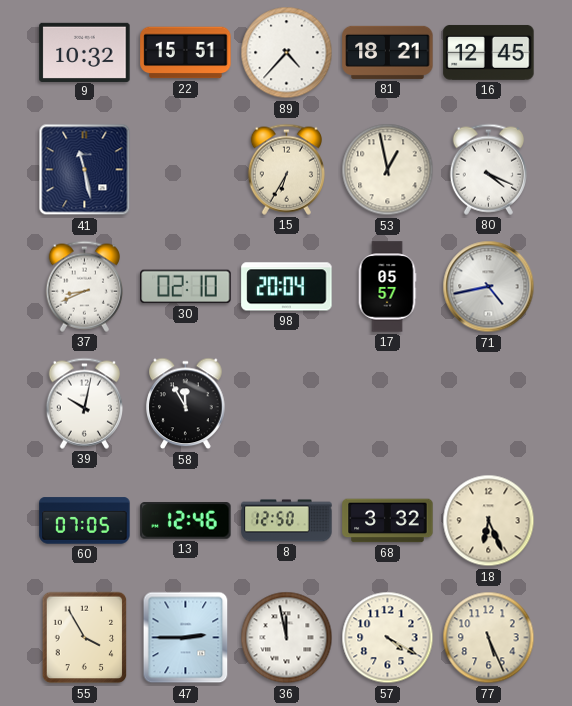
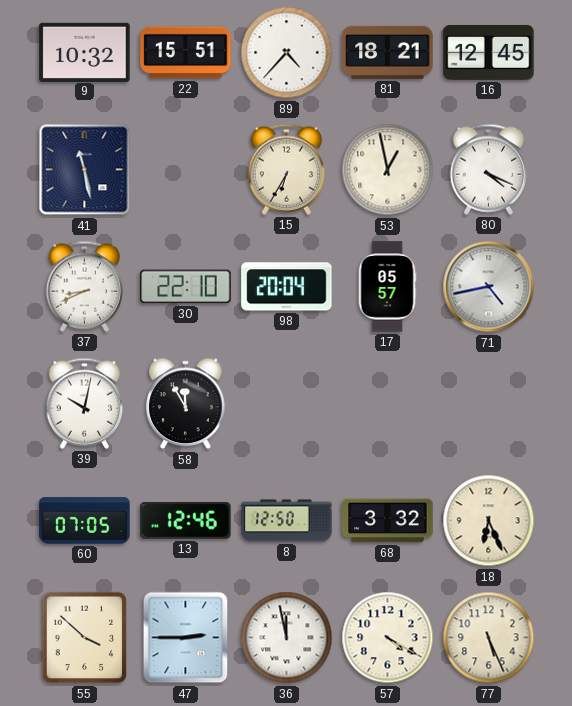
30: 02:10 -> 22:10 (186, 287)
55: 3:55 -> 3:52 (85, 638)
